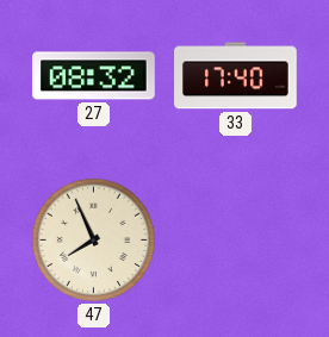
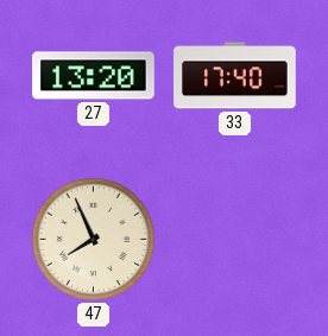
27: 08:32 -> 13:20 (94, 76)
